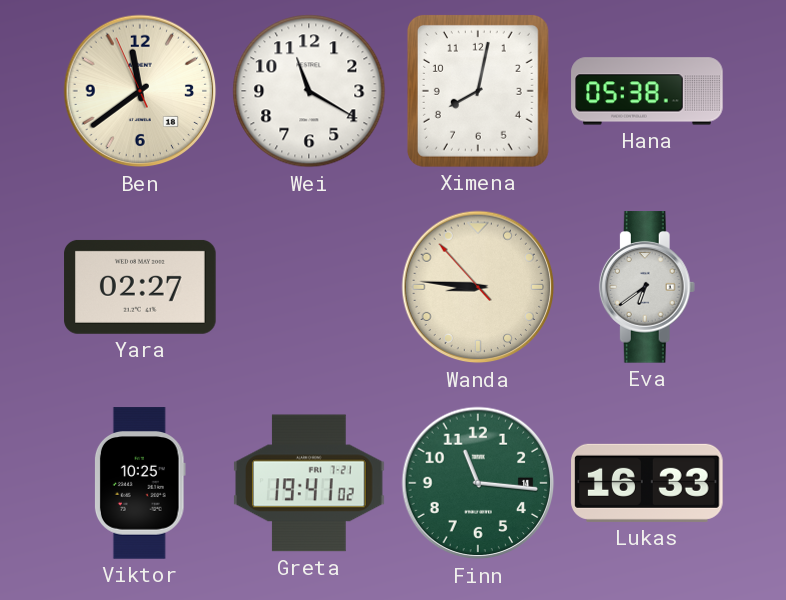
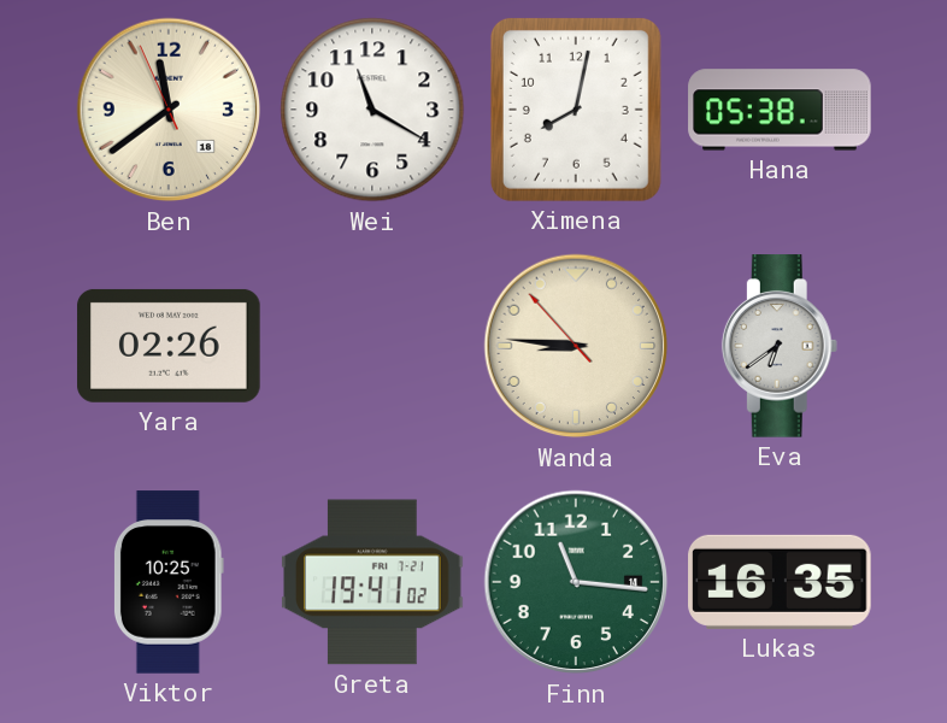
Yara: 02:27 -> 02:26 (169, 346)
Lukas: 16:33 -> 16:35 (780, 582)
